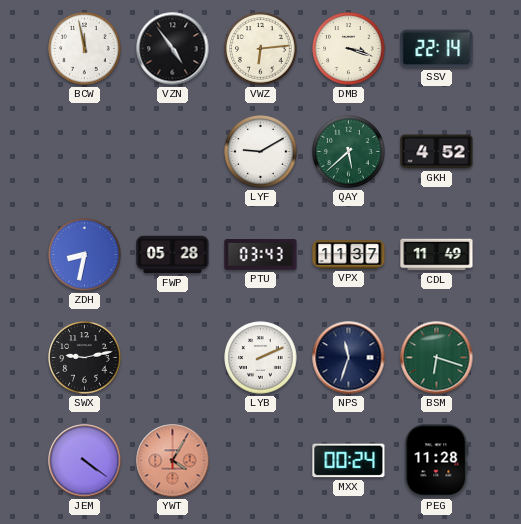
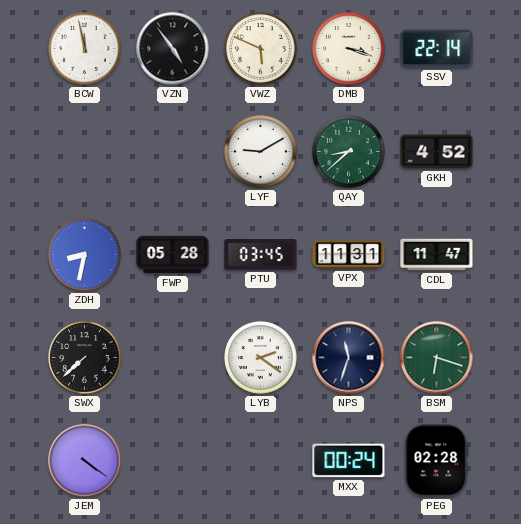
VWZ: 6:14 -> 5:49 (261, 49)
QAY: 5:38 -> 8:38 (349, 152)
PTU: 03:43 -> 03:45 (261, 255)
VPX: 11:37 -> 11:31 (349, 255)
CDL: 11:49 -> 11:47 (437, 255)
SWX: 9:13 -> 7:38 (85, 358)
LYB: 2:11 -> 2:21 (261, 358)
YWT: 4:05 -> none (173, 461)
PEG: 11:28 -> 02:28 (437, 461)
